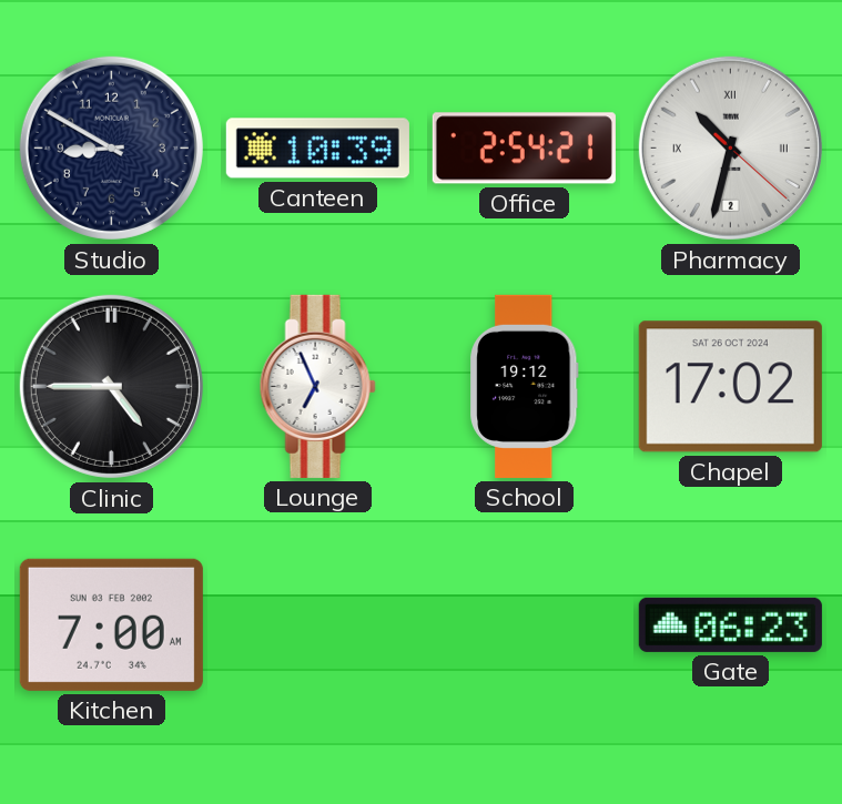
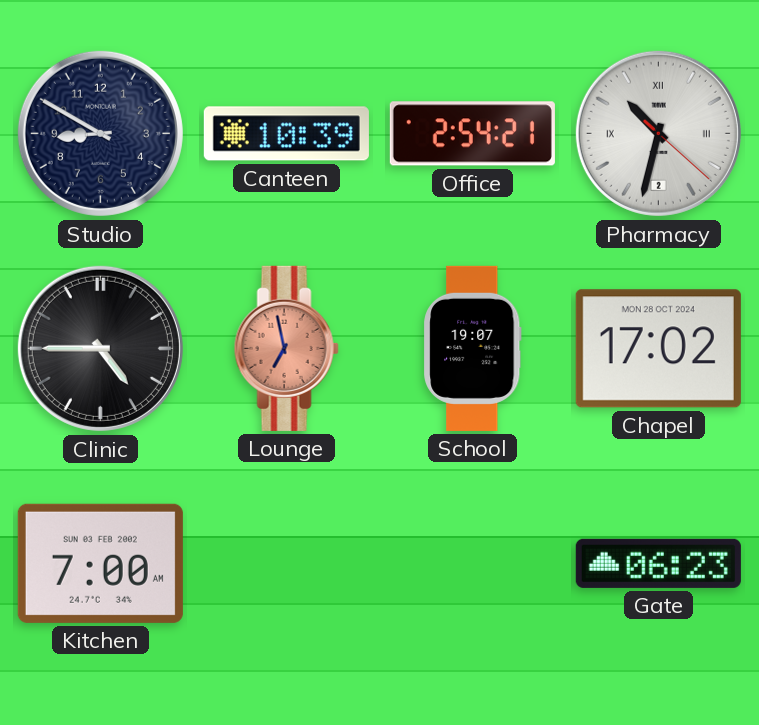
Lounge: 6:56 -> 6:58 (286, 348)
Lounge dial: white -> salmon (286, 348)
School: 19:12 -> 19:07 (473, 348)
Chapel date: SAT 26 OCT 2024 -> MON 28 OCT 2024 (658, 349)
